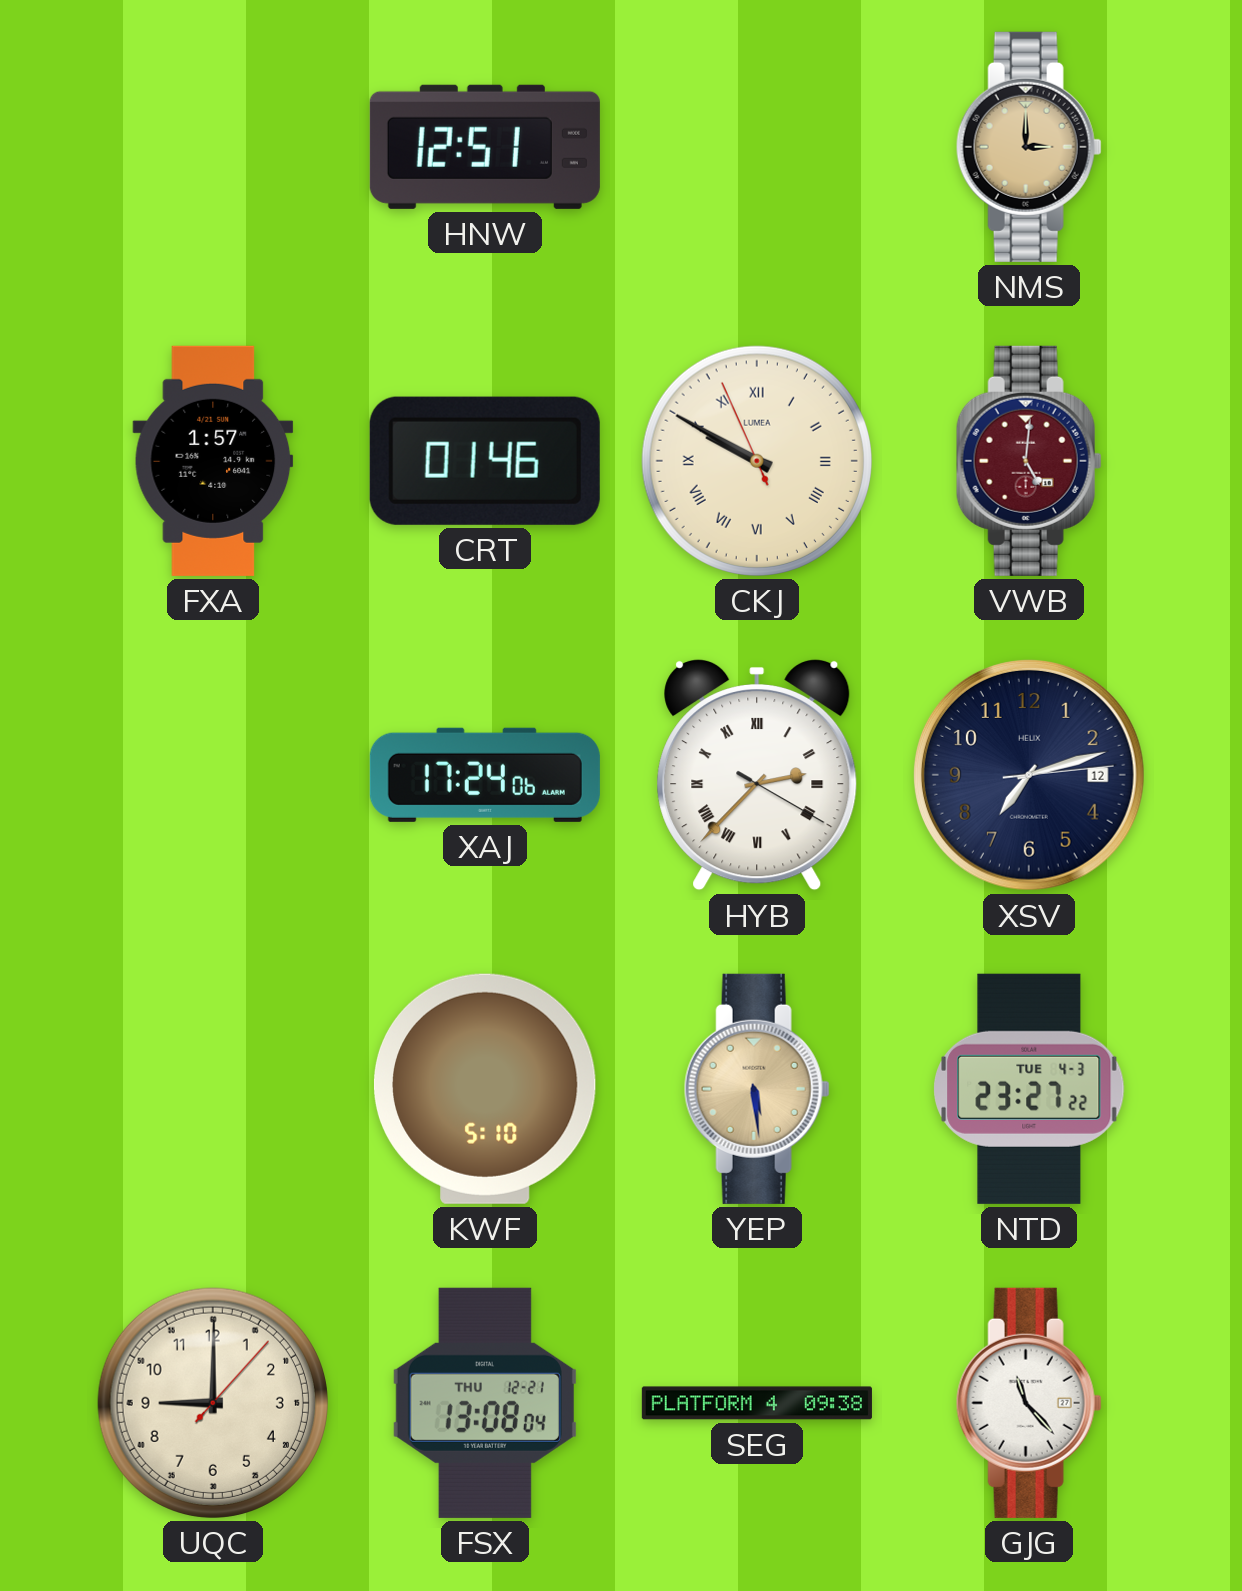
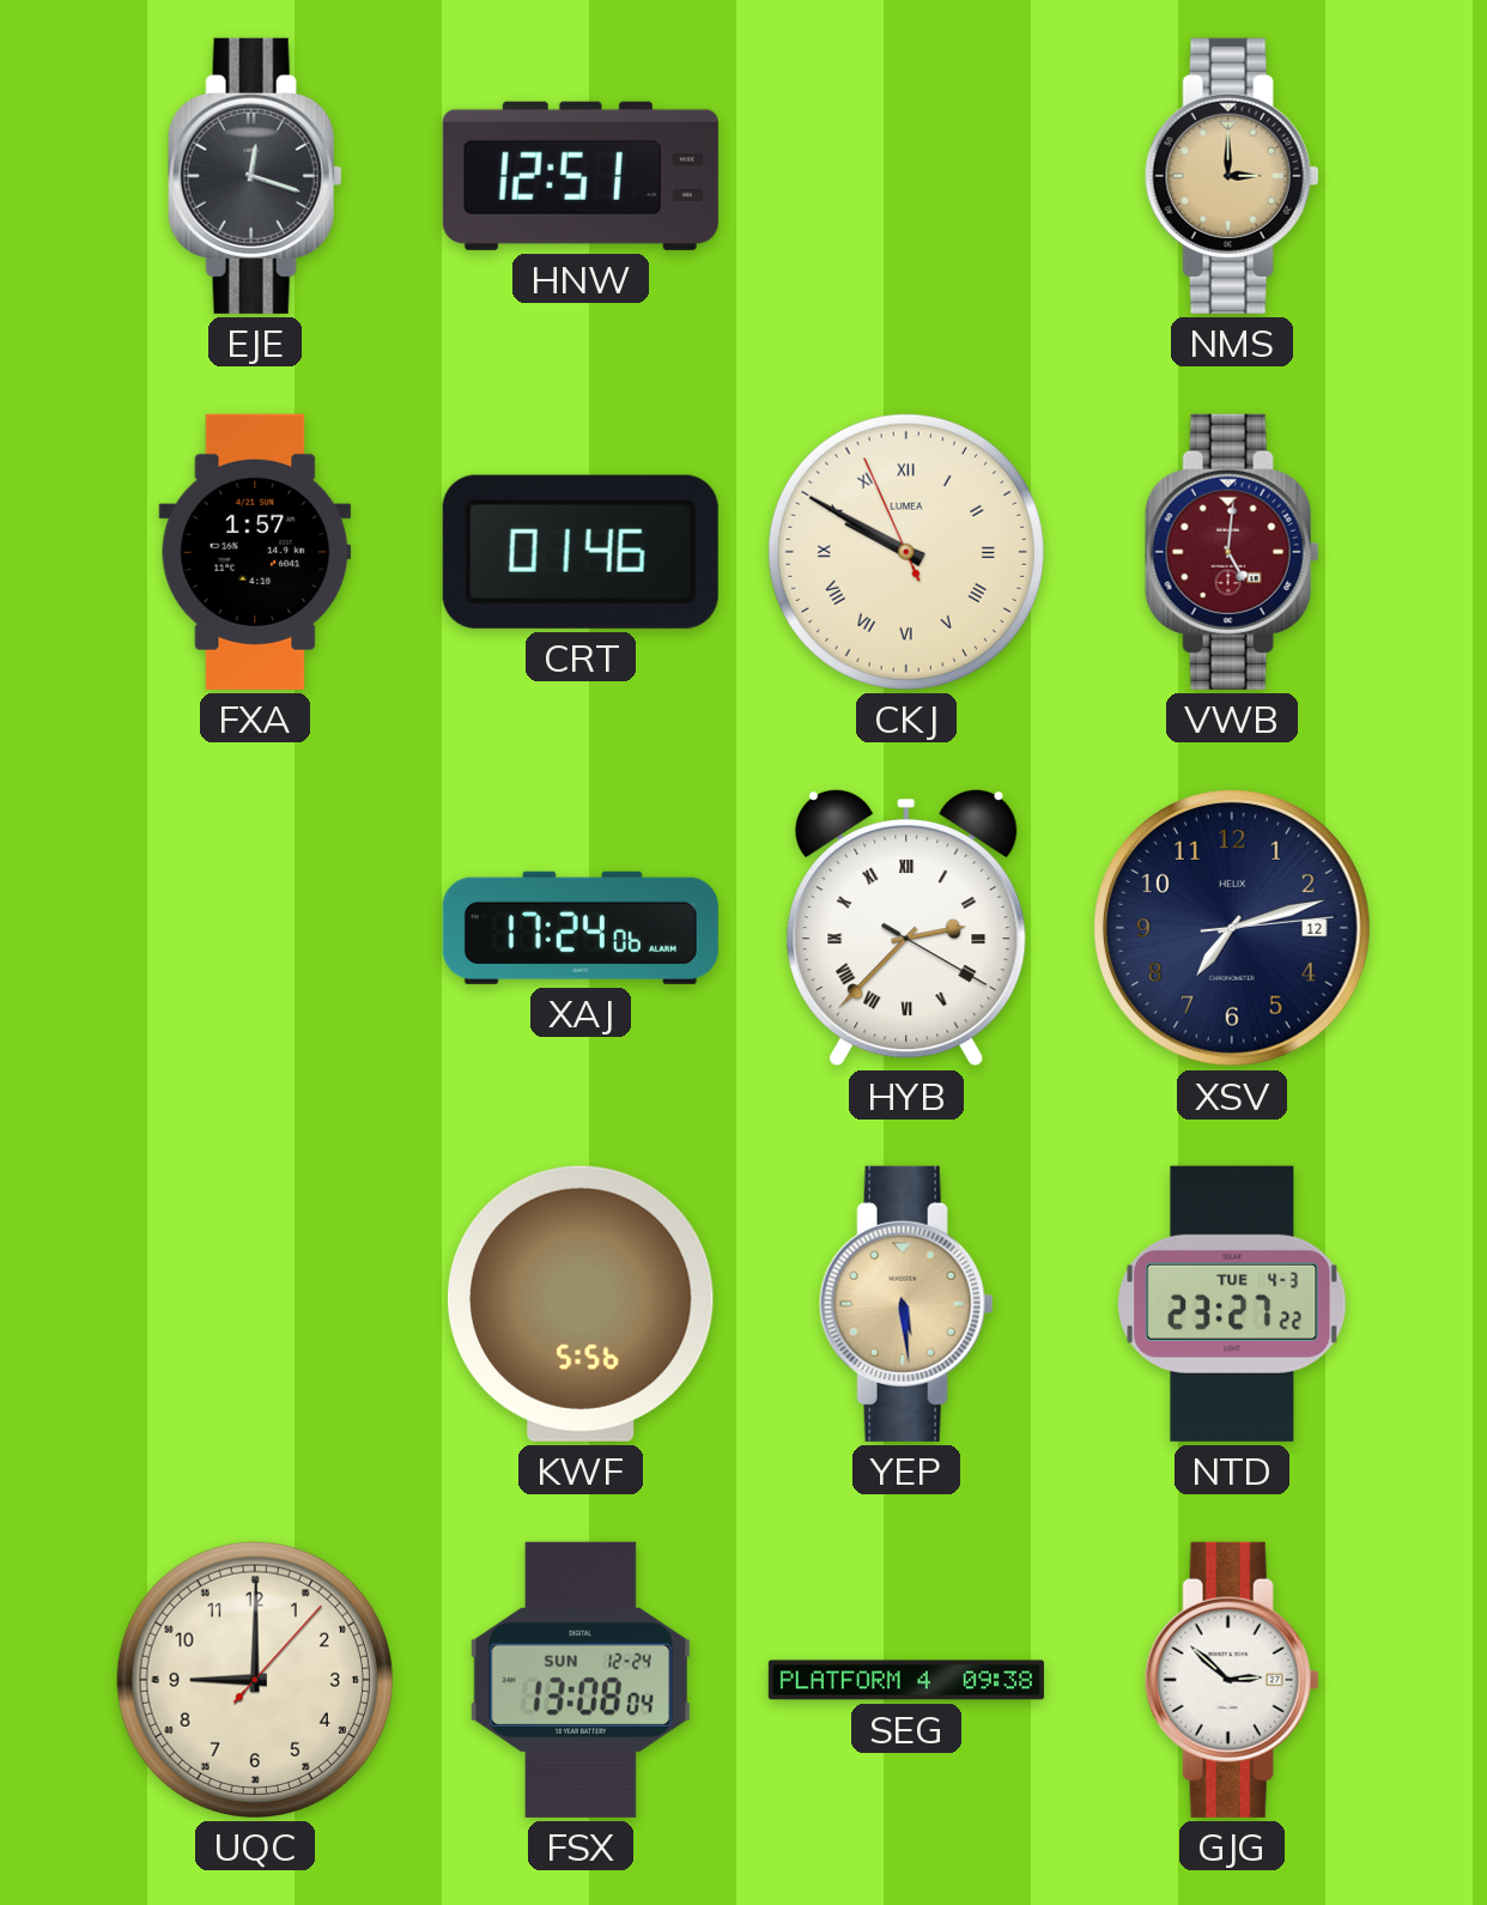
EJE: none -> 12:18 (255, 176)
KWF: 5:10 -> 5:56 (581, 1304)
FSX date: THU 12-21 -> SUN 12-24 (581, 1680)
GJG: 11:23 -> 2:52 (1232, 1680)
